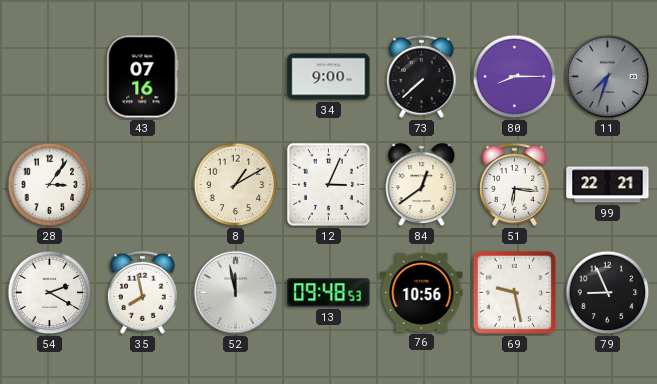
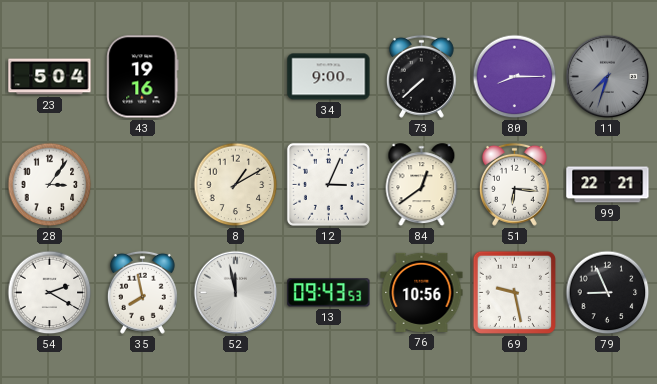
23: none -> 5:04 (50, 77)
43: 07:16 -> 19:16 (143, 77)
13: 09:48 -> 09:43 (329, 293)
